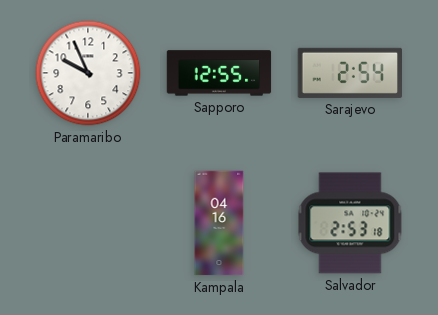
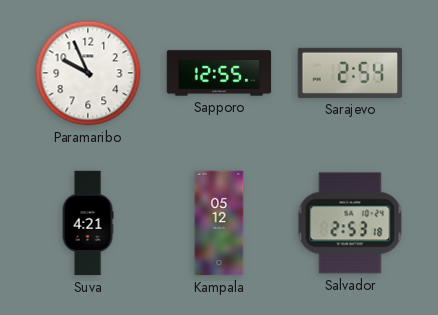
Suva: none -> 4:21 (88, 223)
Kampala: 04:16 -> 05:12 (219, 223)
